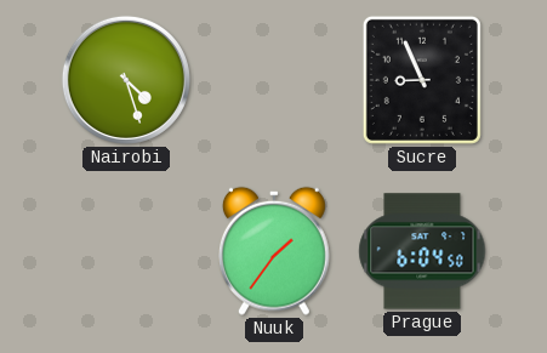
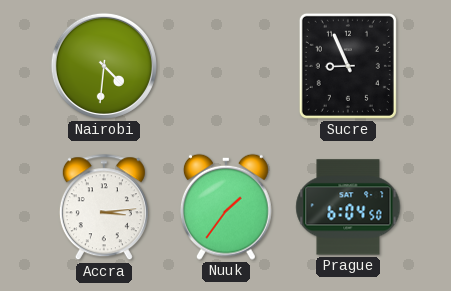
Nairobi: 4:27 -> 4:31 (104, 66)
Accra: none -> 3:14 (104, 208)
